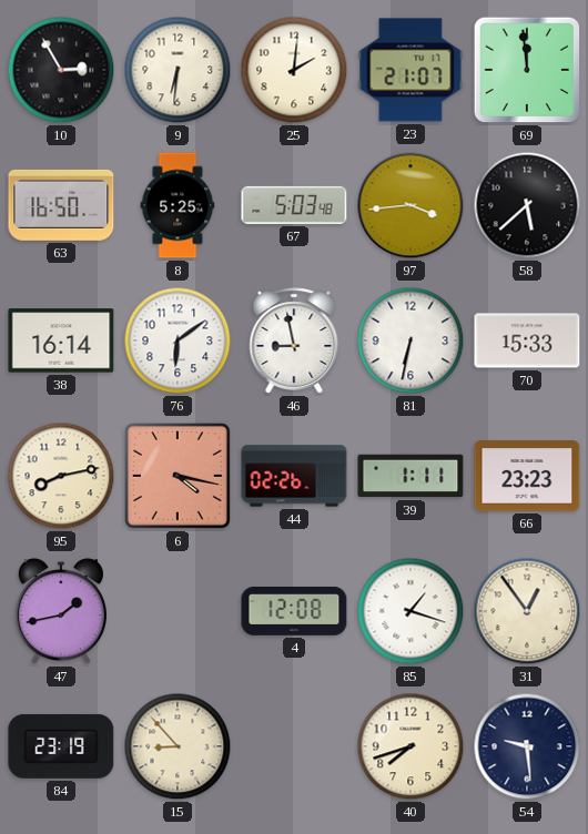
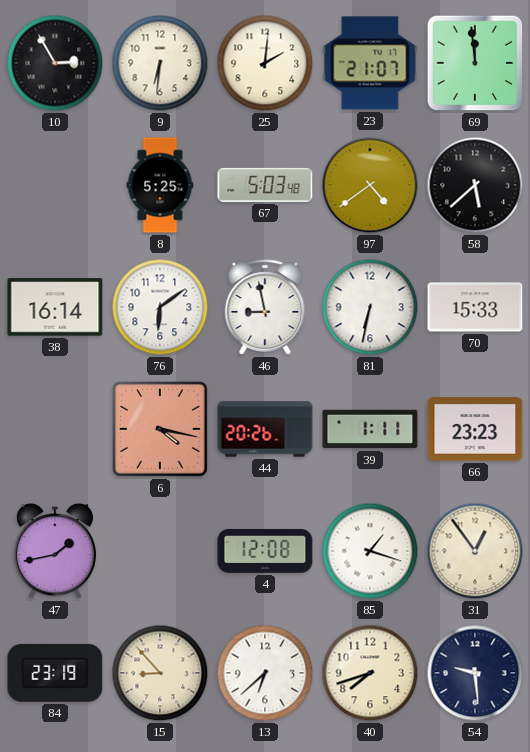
63: 16:50 -> none (61, 205)
97: 3:44 -> 4:39 (370, 185)
95: 8:13 -> none (61, 476)
44: 02:26 -> 20:26 (265, 429)
13: none -> 6:38 (265, 673)
